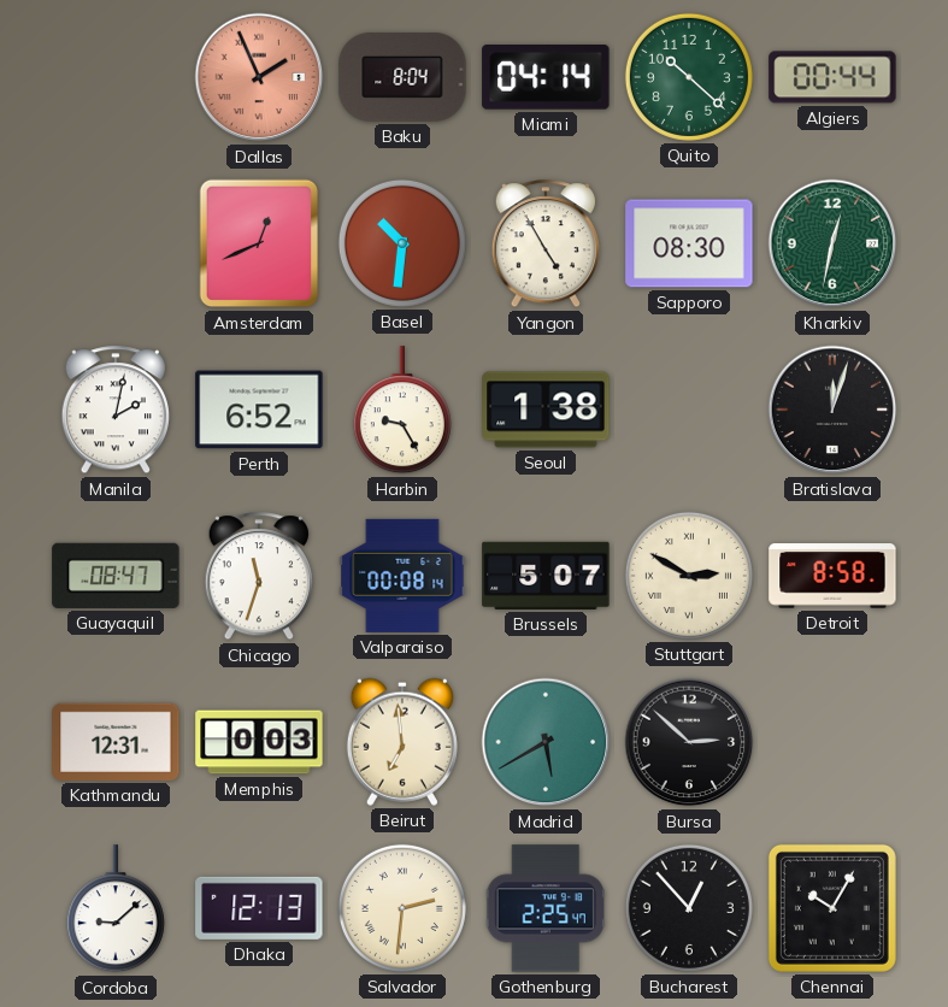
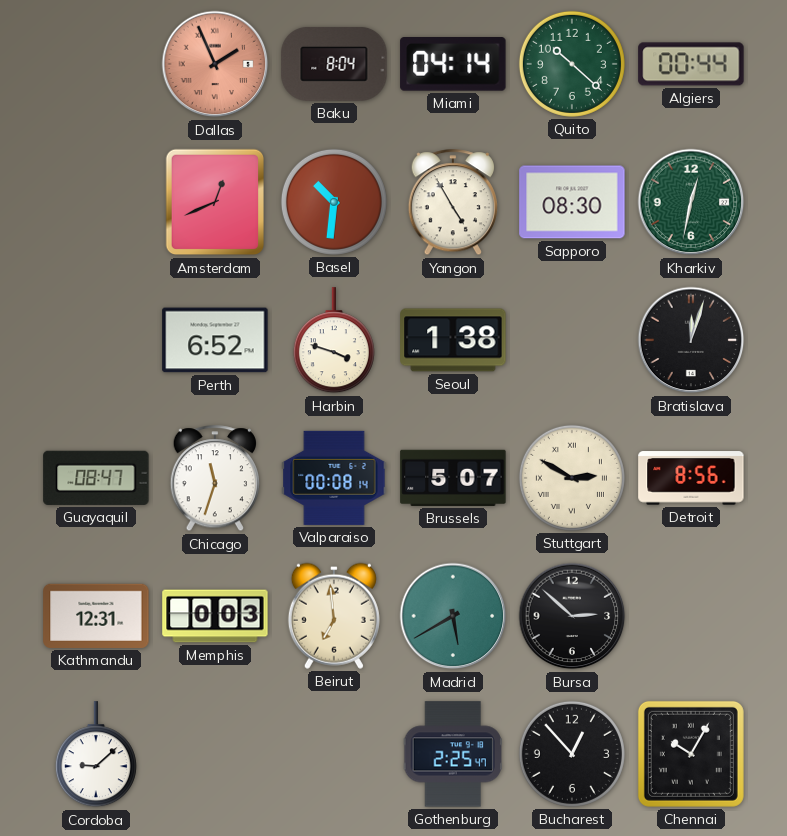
Manila: 2:02 -> none (114, 411)
Harbin: 9:25 -> 3:48 (334, 341)
Detroit: 8:58 -> 8:56 (691, 478)
Dhaka: 12:13 -> none (259, 908)
Salvador: 2:31 -> none (402, 908)
